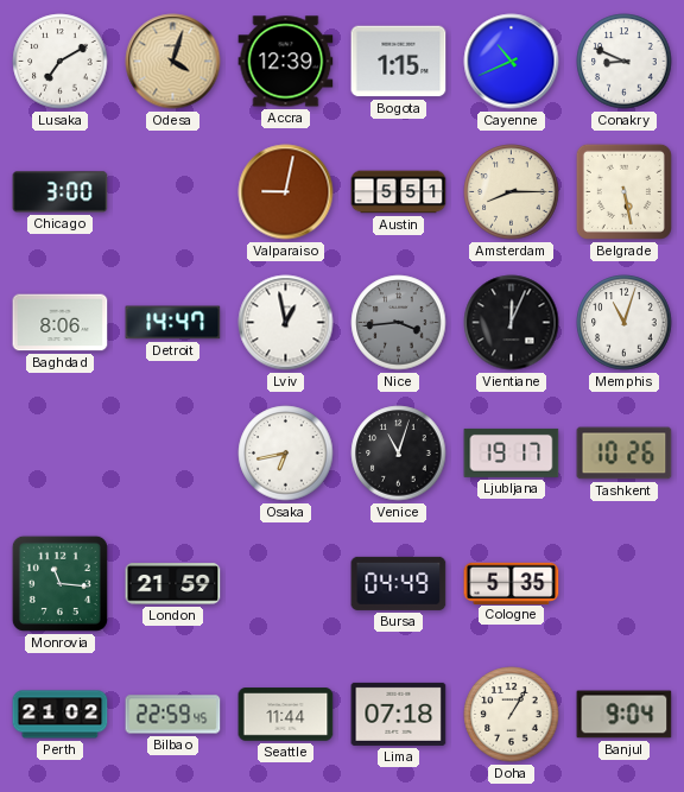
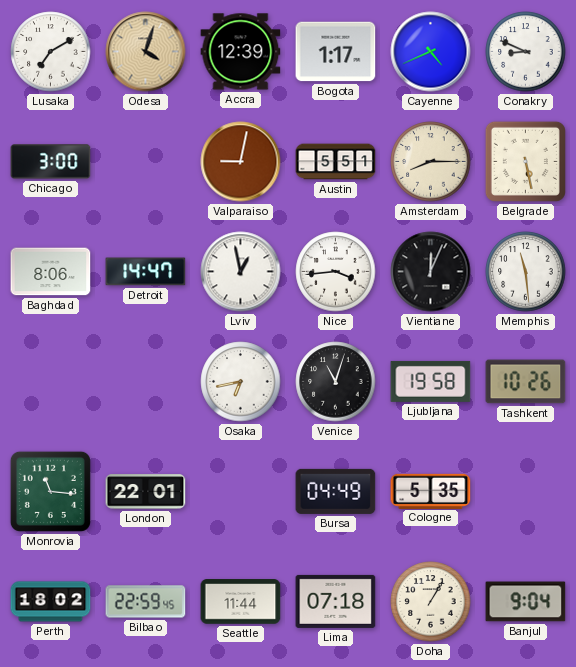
Bogota: 1:15 -> 1:17 (336, 52)
Cayenne: 10:41 -> 4:41 (431, 52)
Nice dial: grey -> white (336, 272)
Memphis: 11:03 -> 11:29 (526, 272)
Ljubljana: 19:17 -> 19:58 (431, 381)
London: 21:59 -> 22:01 (146, 492)
Perth: 21:02 -> 18:02 (51, 602)
